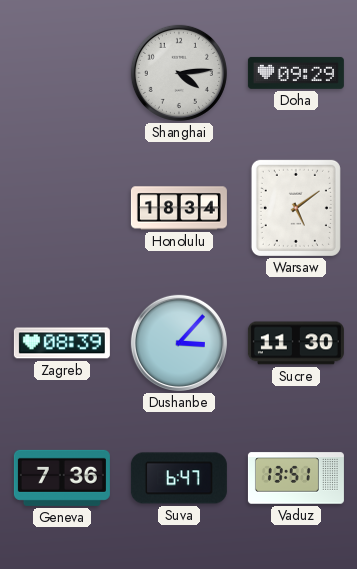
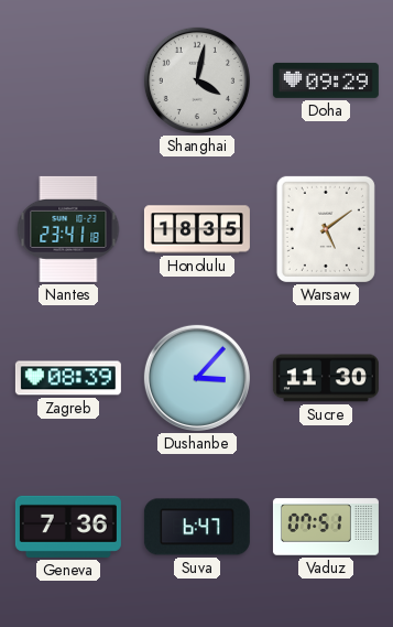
Shanghai: 4:14 -> 4:02 (197, 80)
Nantes: none -> 23:41 (68, 229)
Honolulu: 18:34 -> 18:35 (197, 229)
Vaduz: 13:51 -> 07:51 (326, 527)
